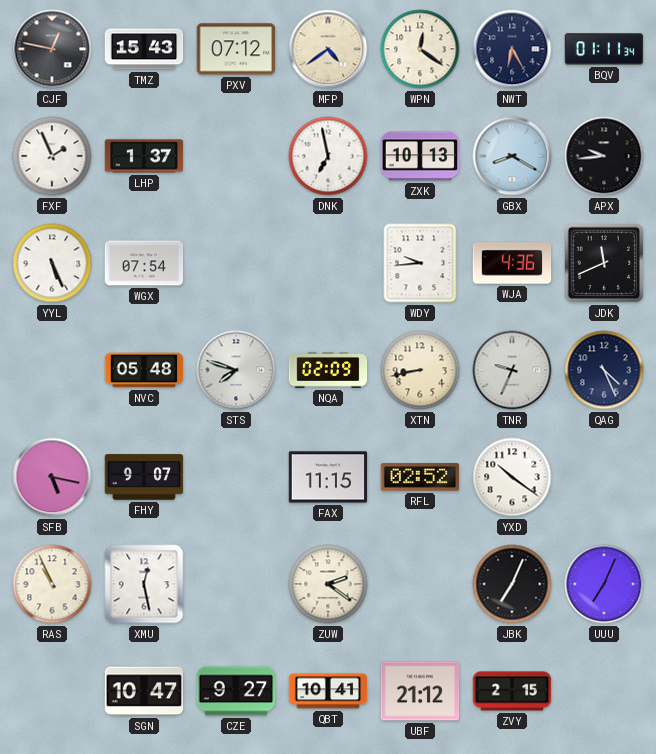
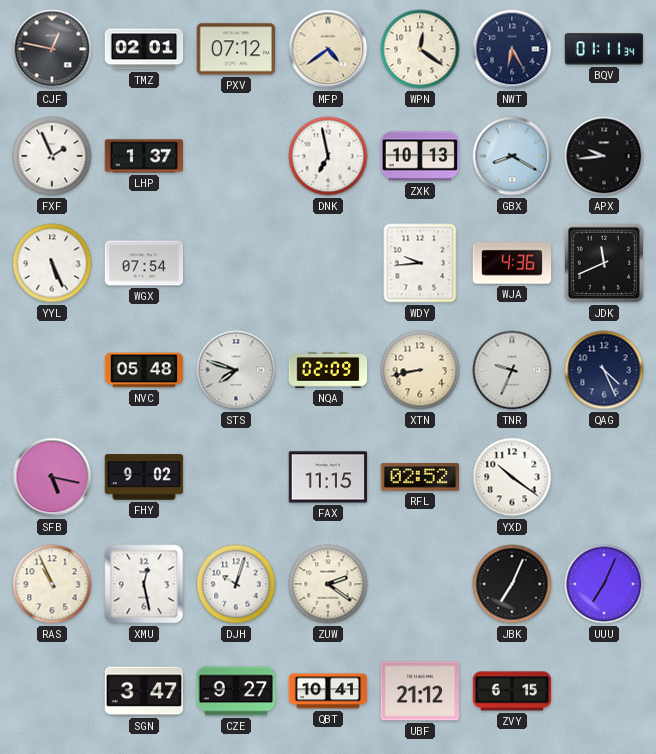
TMZ: 15:43 -> 02:01 (144, 49)
FHY: 9:07 -> 9:02 (144, 477)
DJH: none -> 10:03 (236, 584)
SGN: 10:47 -> 3:47 (144, 691)
ZVY: 2:15 -> 6:15 (512, 691)
